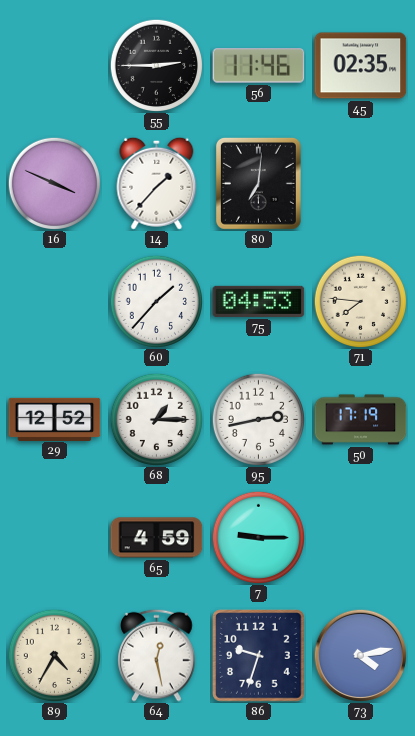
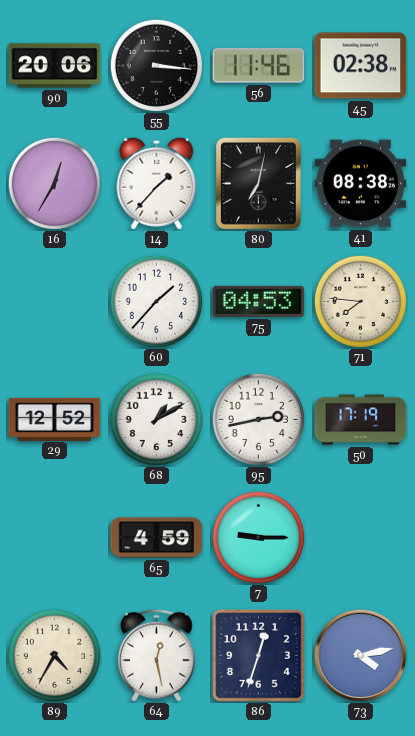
90: none -> 20:06 (55, 66)
55: 2:45 -> 3:16 (156, 65)
45: 02:35 -> 02:38 (361, 66)
16: 3:49 -> 12:35 (54, 183)
80: 7:01 -> 7:02 (258, 183)
41: none -> 08:38 (361, 184)
68: 1:15 -> 1:10 (156, 419)
86: 9:33 -> 12:33 (259, 656)
